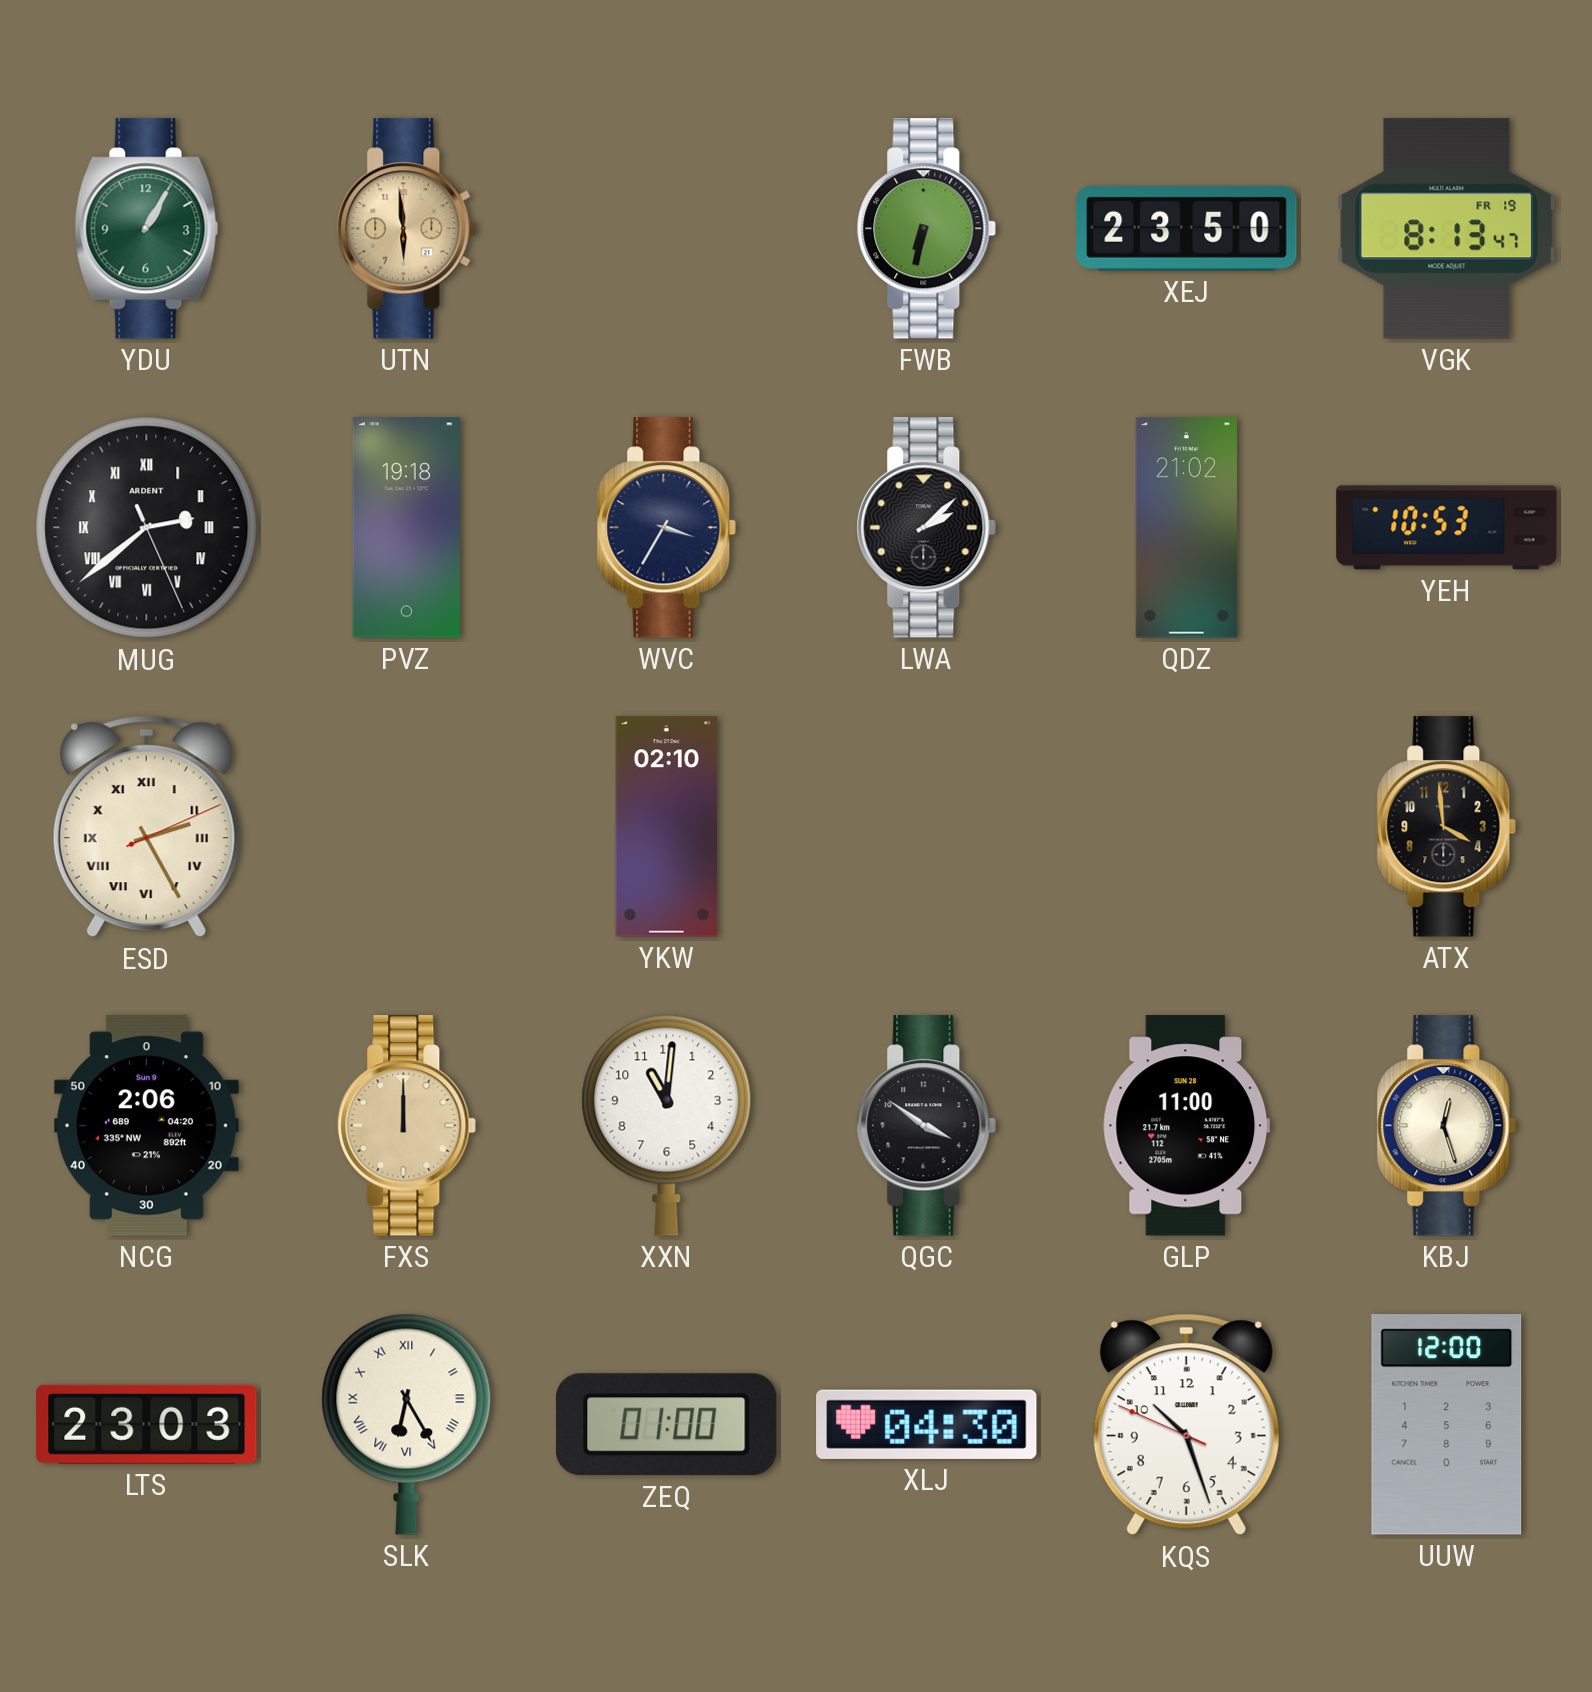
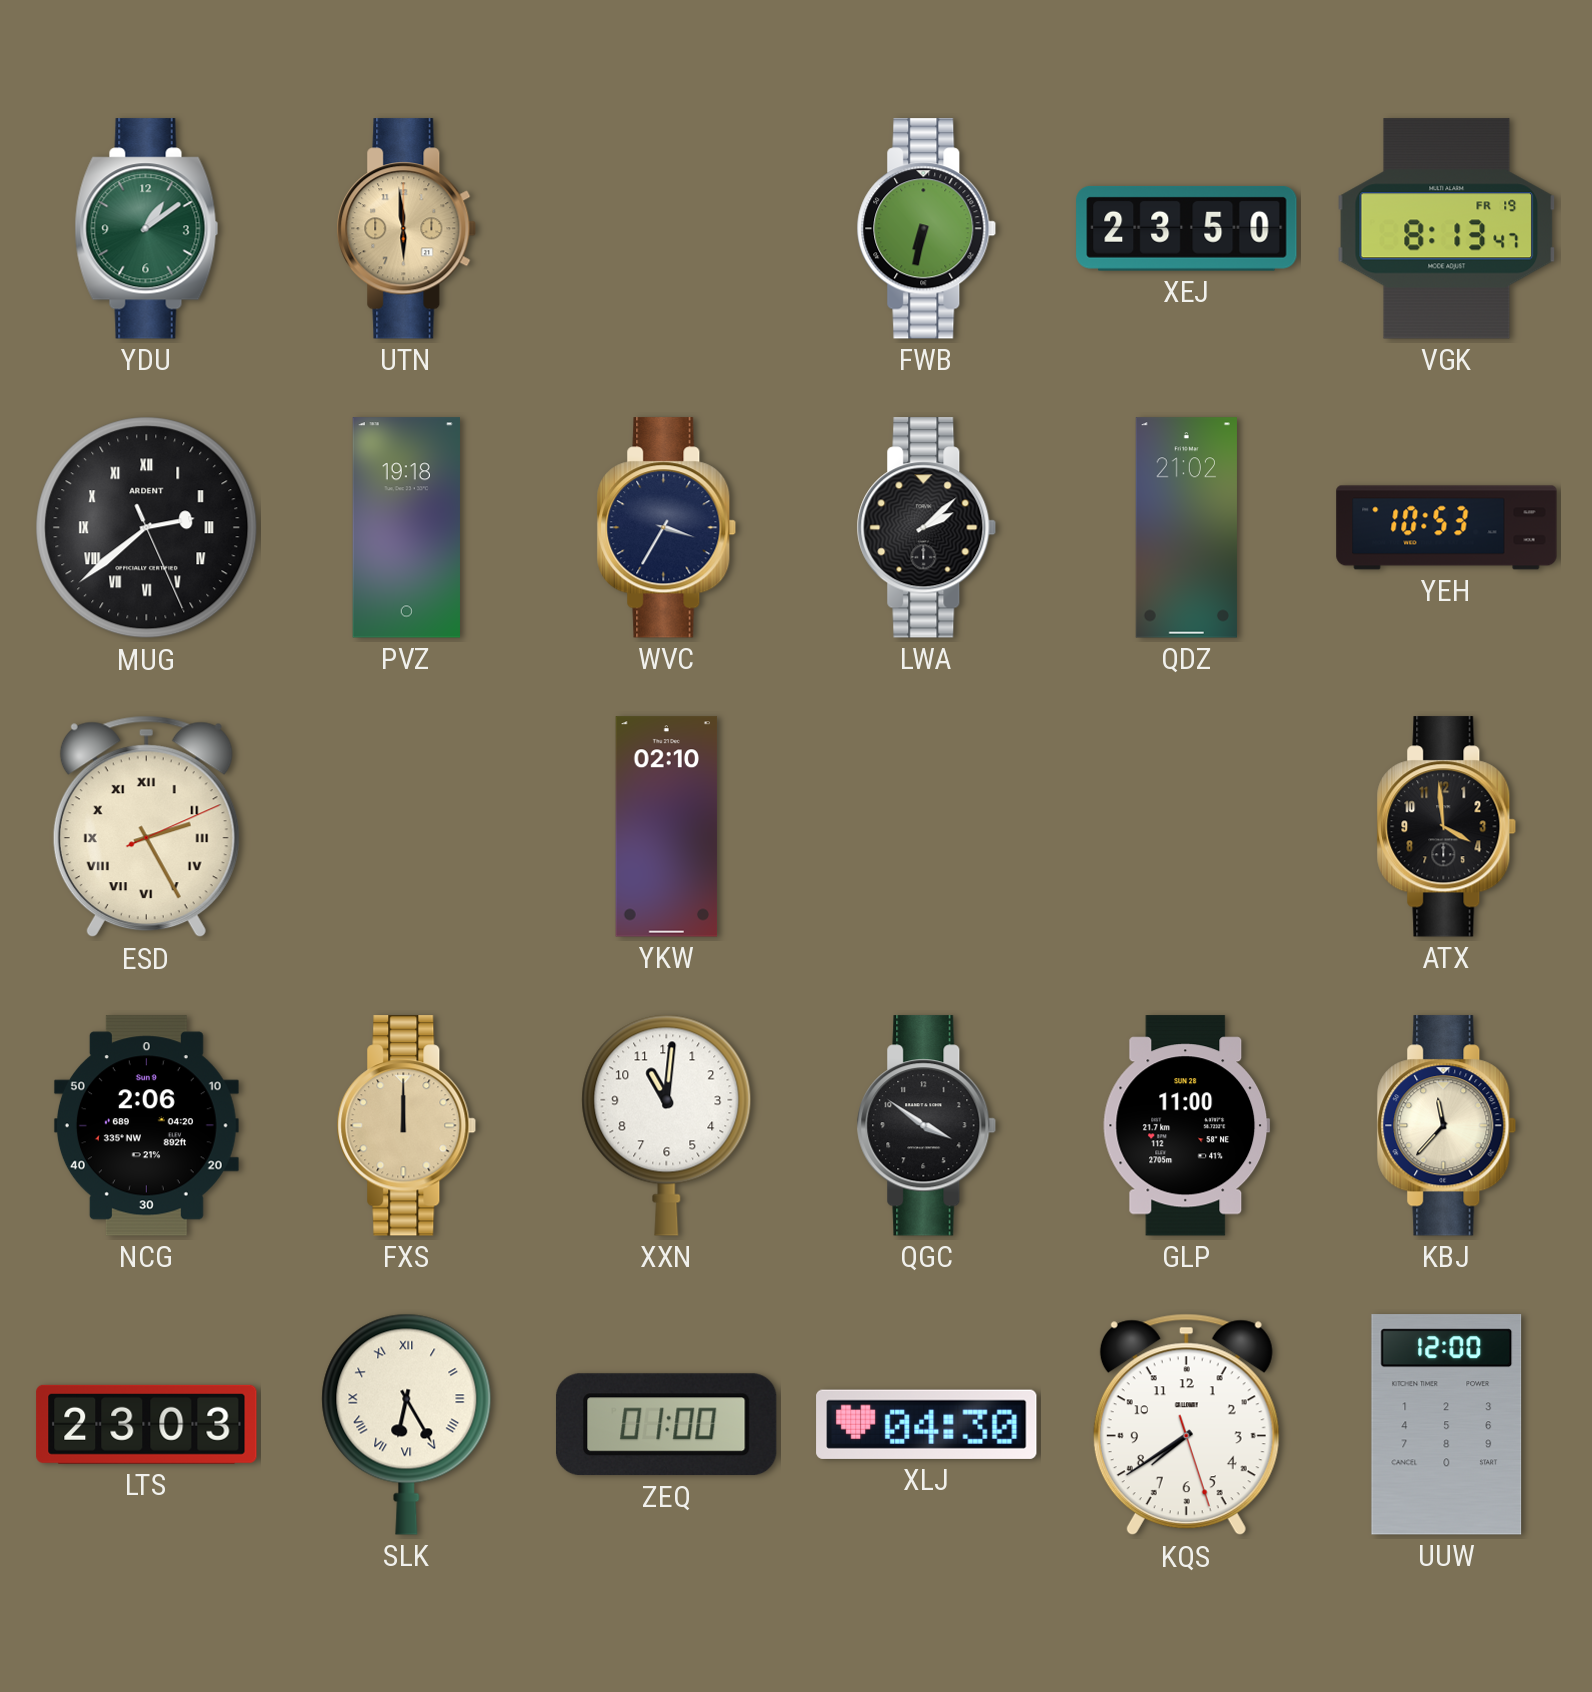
YDU: 1:05 -> 1:09 (147, 229)
KBJ: 12:27 -> 11:37 (1447, 1126)
KQS: 10:26 -> 7:39 (1186, 1425)
